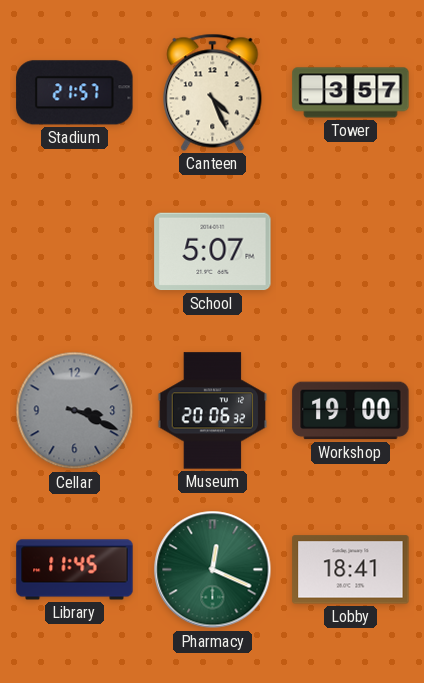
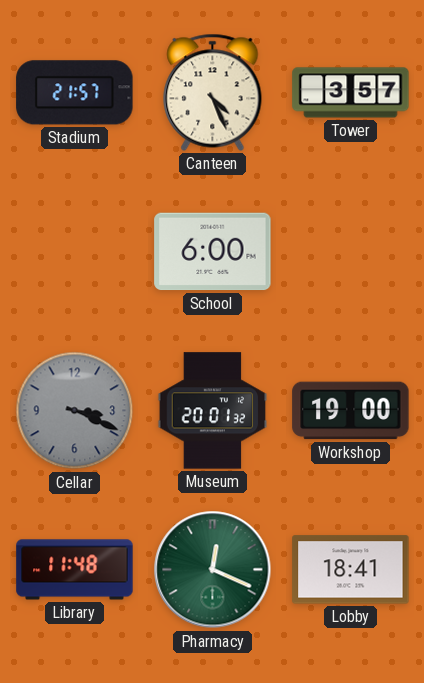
School: 5:07 -> 6:00 (213, 252)
Museum: 20:06 -> 20:01 (213, 411)
Library: 11:45 -> 11:48 (75, 570)
